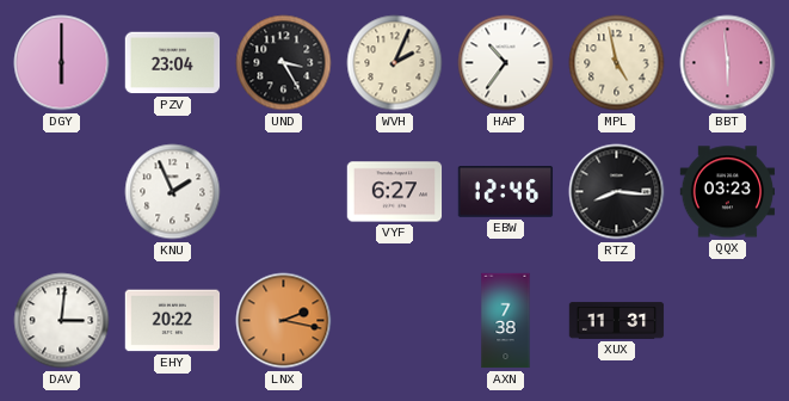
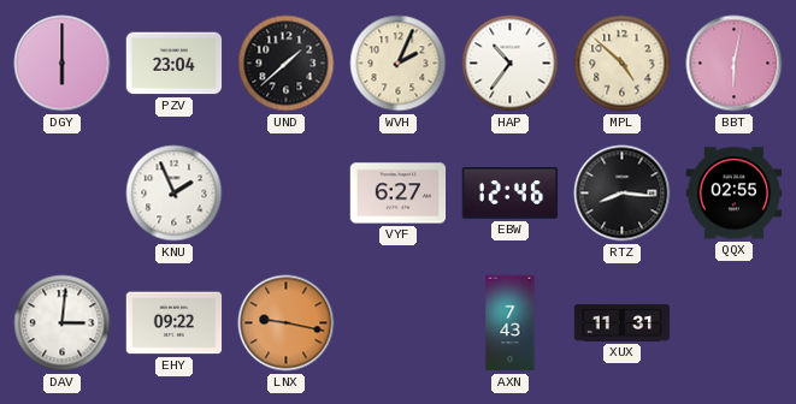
UND: 3:25 -> 1:38 (287, 64)
MPL: 4:58 -> 4:52 (623, 64)
BBT: 5:59 -> 6:02 (735, 64)
QQX: 03:23 -> 02:55 (735, 194)
EHY: 20:22 -> 09:22 (175, 323)
LNX: 2:17 -> 9:17 (287, 323)
AXN: 7:38 -> 7:43 (511, 323)
